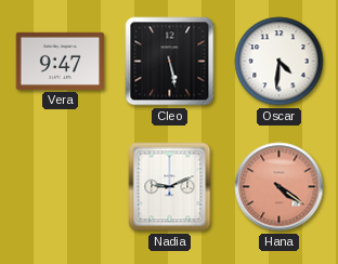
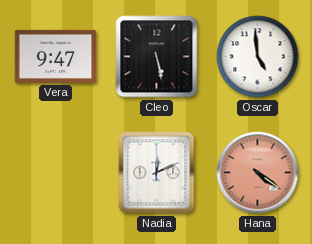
Oscar: 4:31 -> 4:59 (258, 57)
Nadia: 9:11 -> 12:11 (157, 173)
